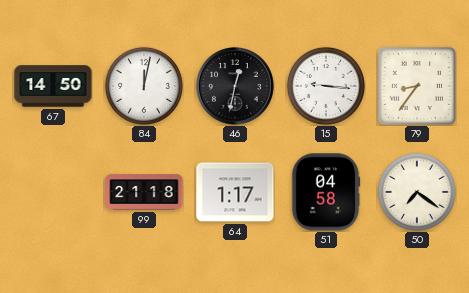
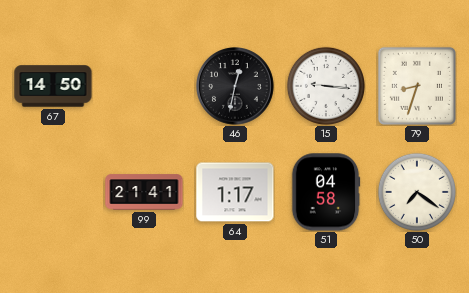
84: 12:02 -> none (144, 86)
79: 8:36 -> 8:33 (417, 86)
99: 21:18 -> 21:41 (144, 192)
